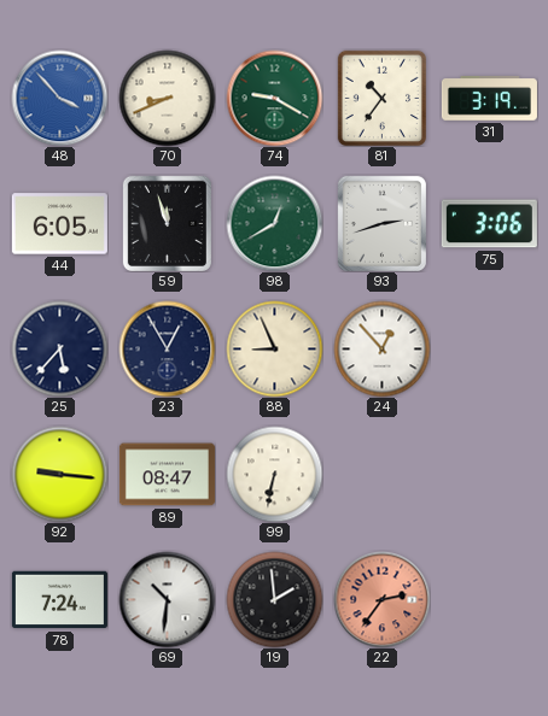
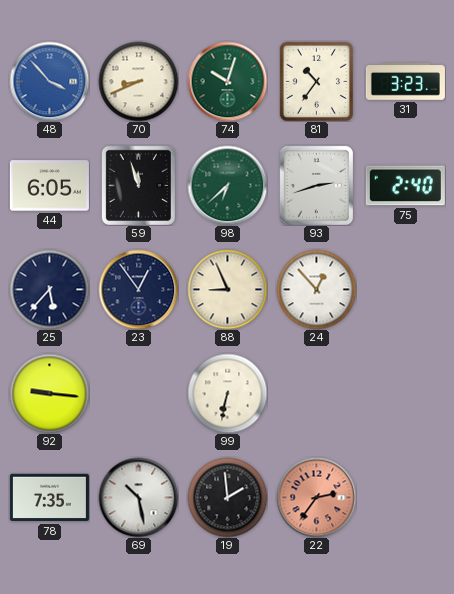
74: 9:20 -> 10:03 (227, 81)
31: 3:19 -> 3:23 (405, 82)
98: 12:40 -> 6:38 (227, 185)
75: 3:06 -> 2:40 (405, 186)
23: 12:55 -> 12:54 (138, 289)
89: 08:47 -> none (167, 475)
78: 7:24 -> 7:35 (49, 498)
69: 10:31 -> 10:28 (138, 497)
